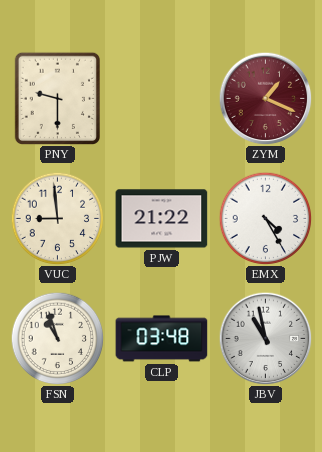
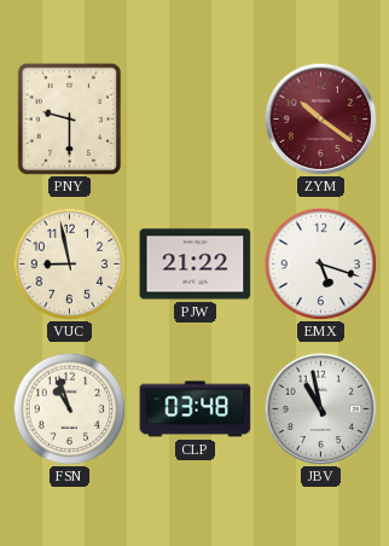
ZYM: 1:19 -> 10:21 (320, 118)
VUC: 8:59 -> 8:58 (69, 263)
EMX: 4:25 -> 5:18 (320, 263)
